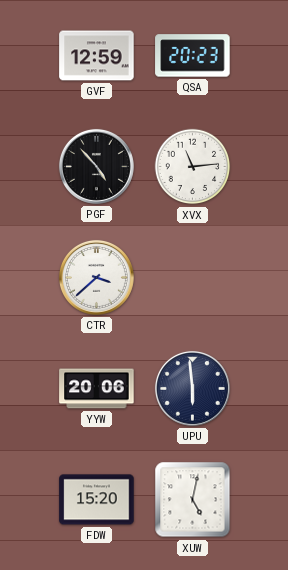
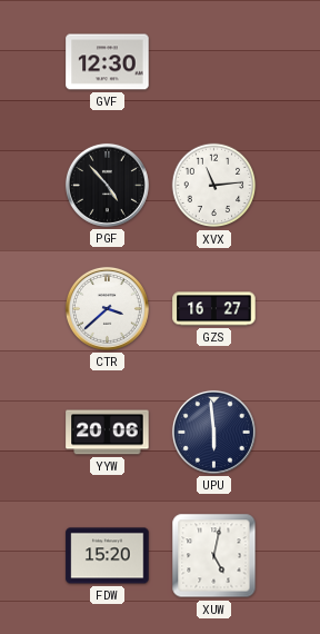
GVF: 12:59 -> 12:30 (108, 62)
QSA: 20:23 -> none (193, 56)
GZS: none -> 16:27 (214, 309)
